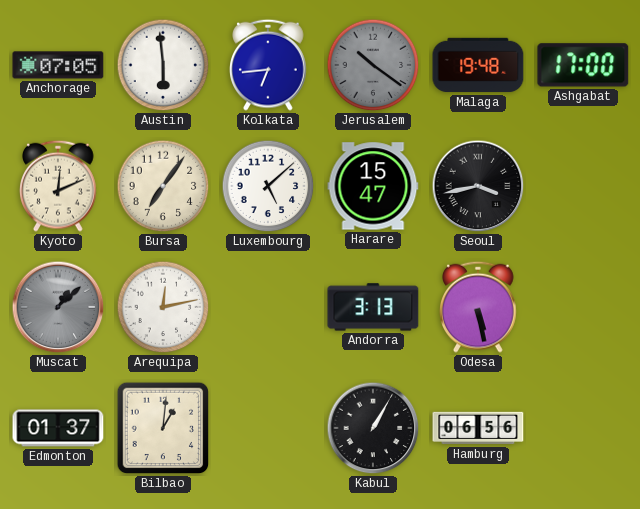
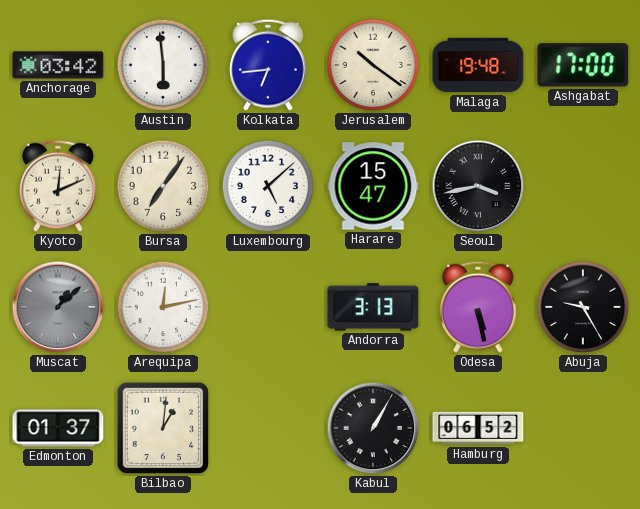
Anchorage: 07:05 -> 03:42 (58, 65)
Jerusalem dial: grey -> cream (373, 65)
Abuja: none -> 9:25 (583, 307)
Hamburg: 06:56 -> 06:52 (478, 428)
